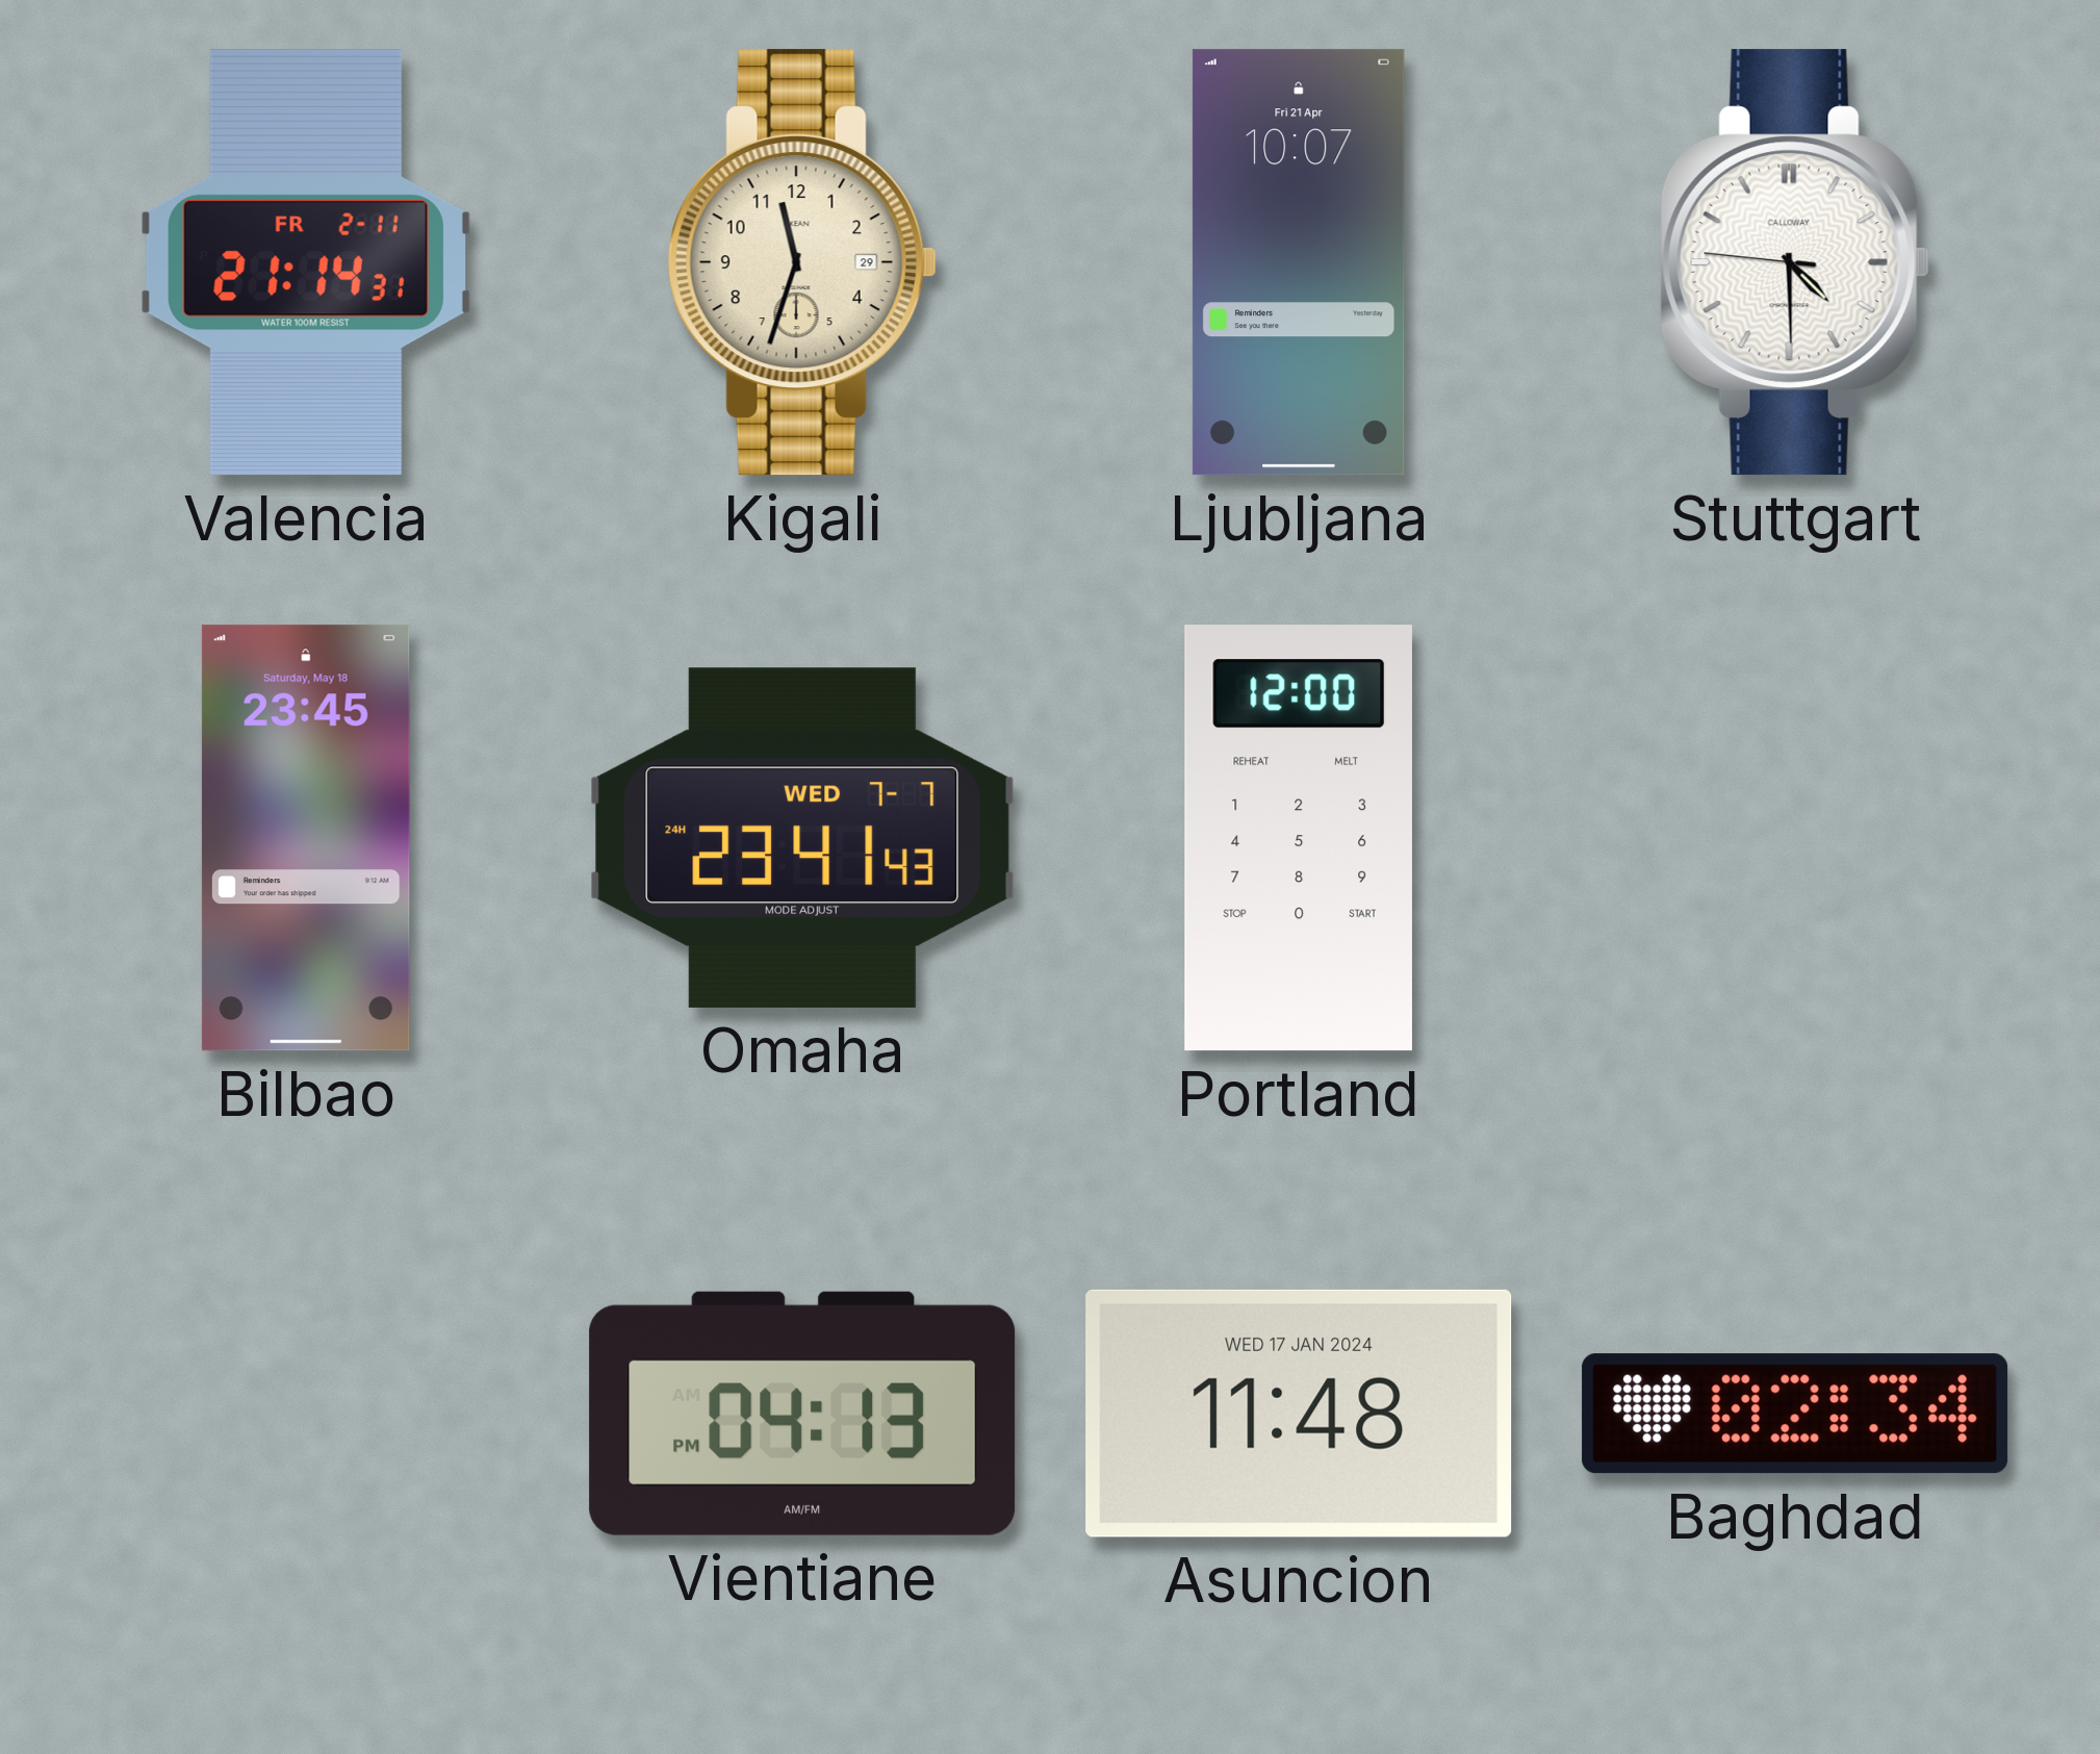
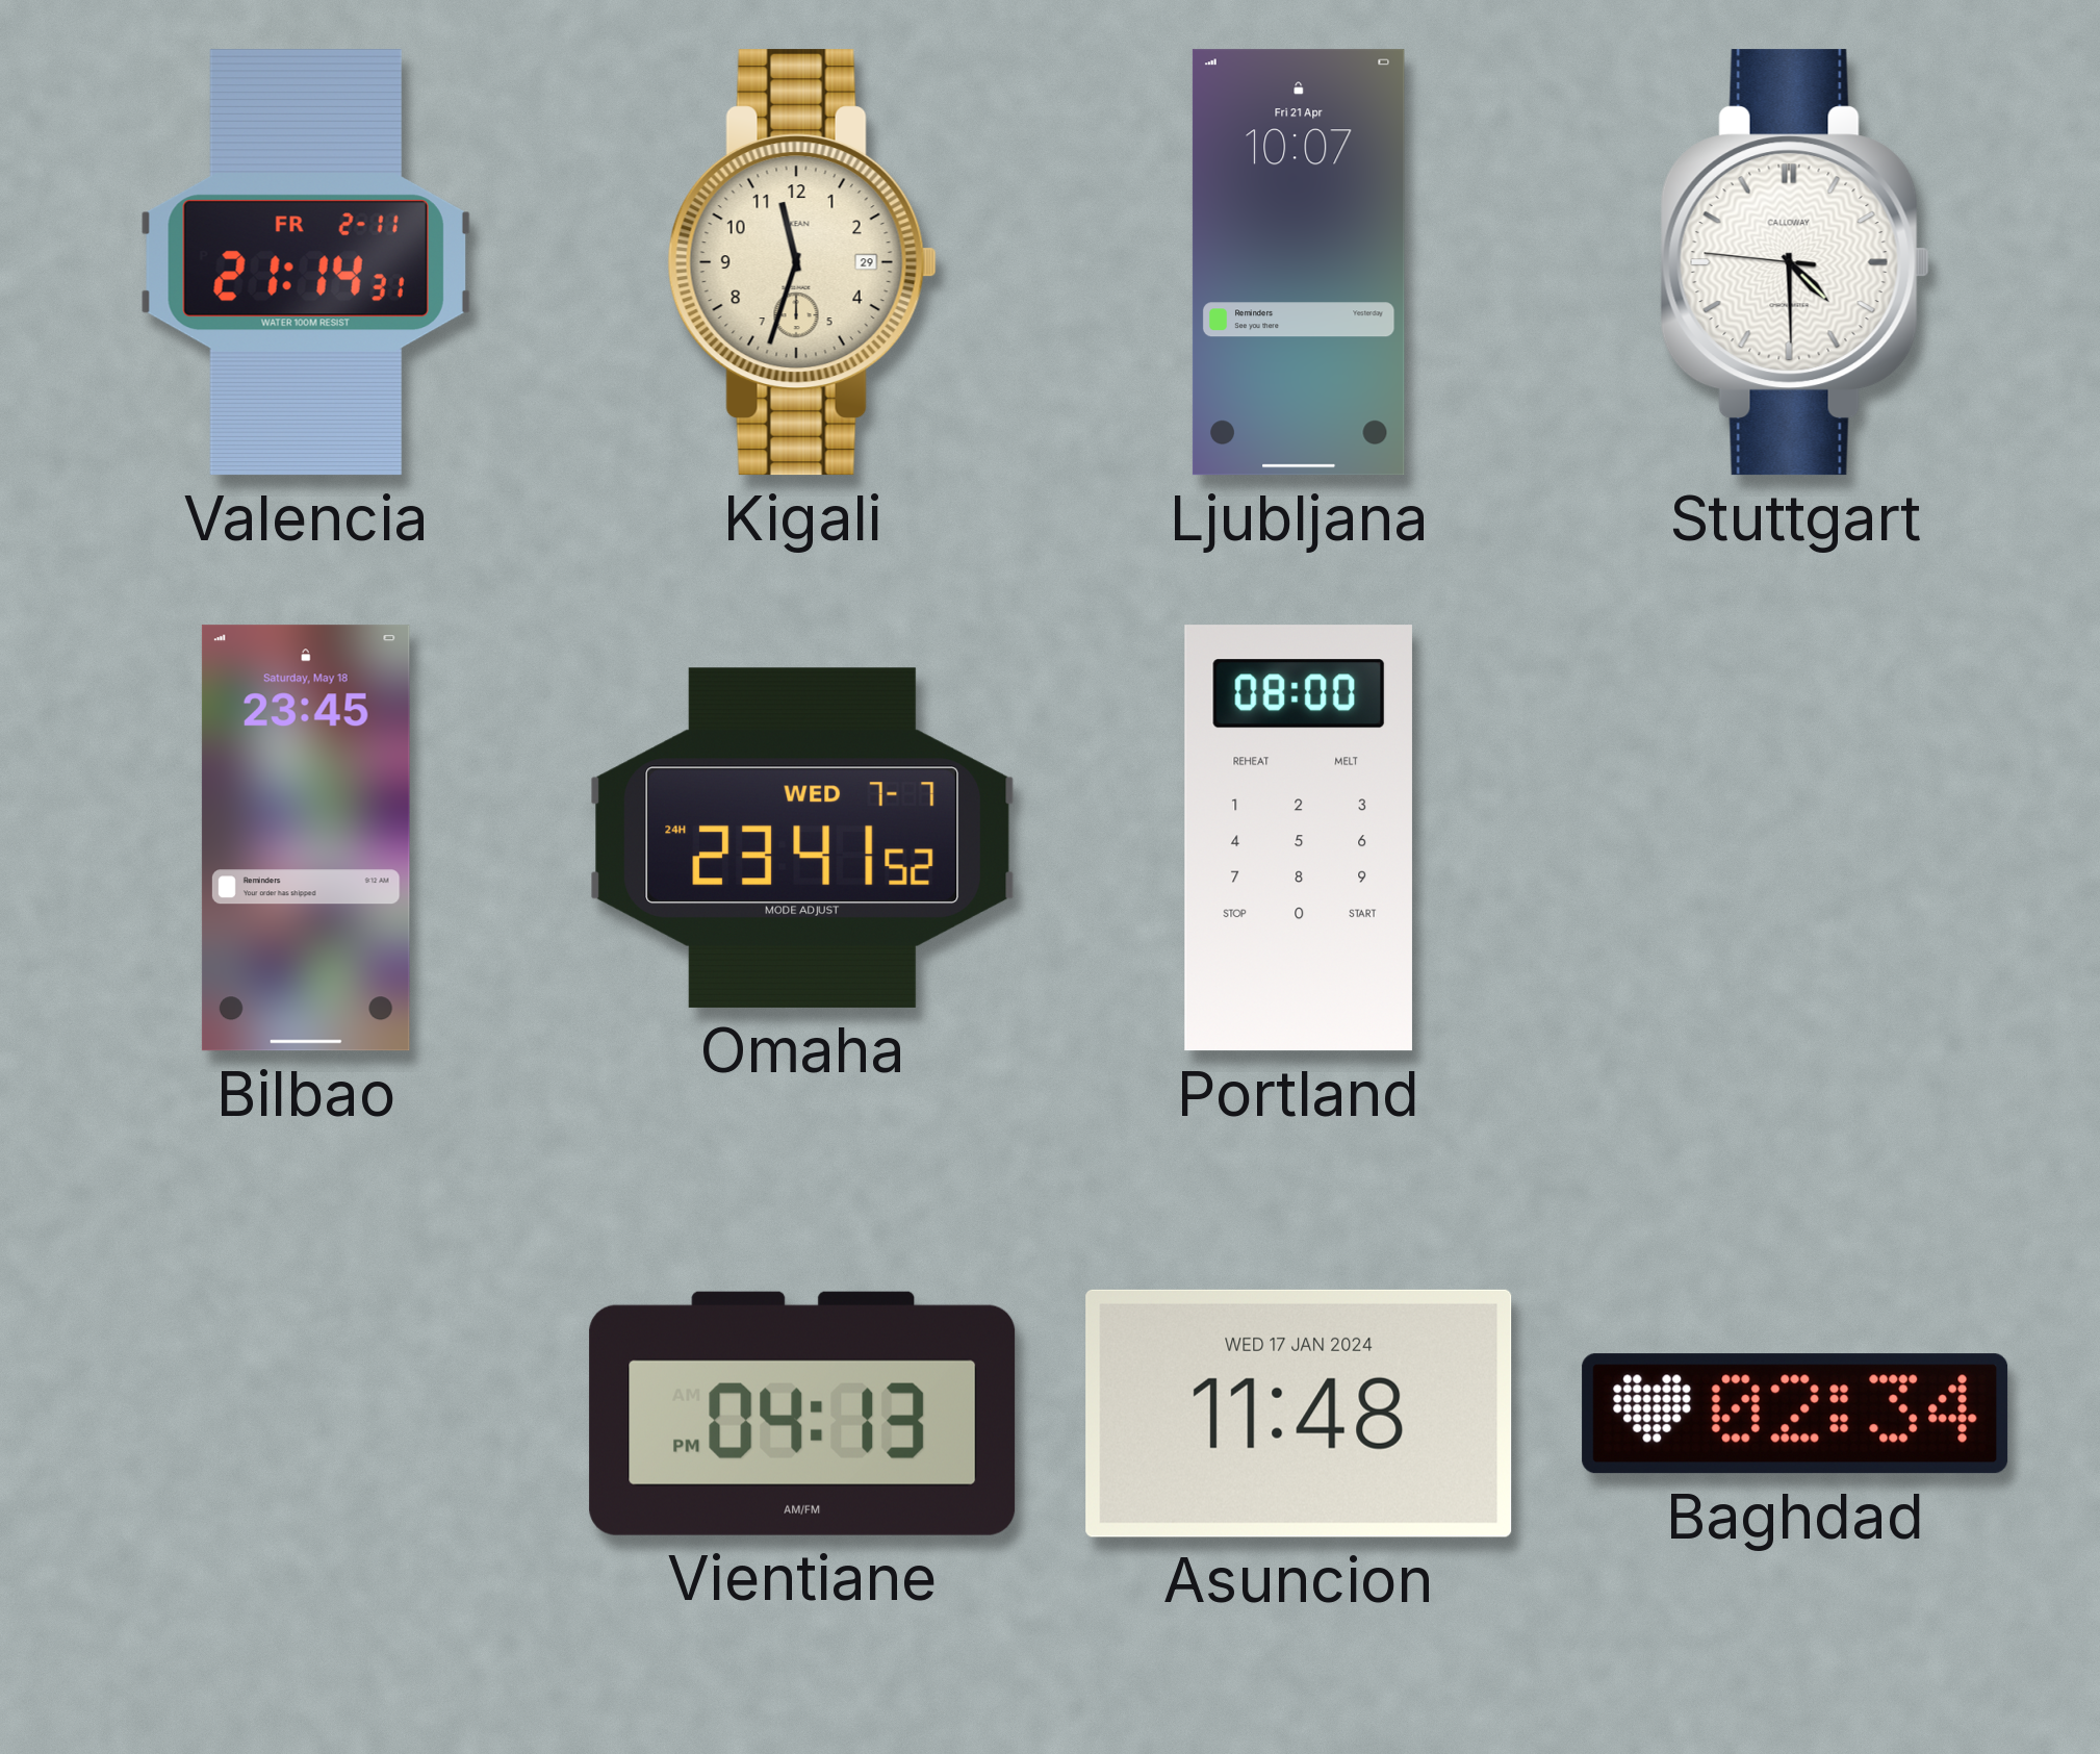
Omaha: 23:41:43 -> 23:41:52 (802, 838)
Portland: 12:00 -> 08:00 (1299, 838)
